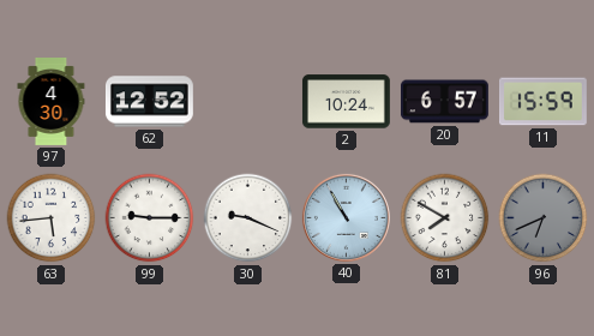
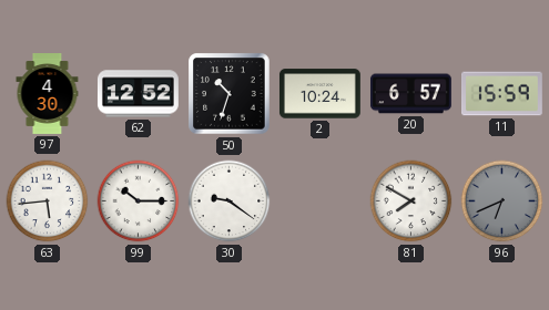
50: none -> 10:33 (230, 94)
99: 9:15 -> 10:15 (139, 201)
30: 9:19 -> 9:21 (230, 201)
40: 10:55 -> none (346, 217)
